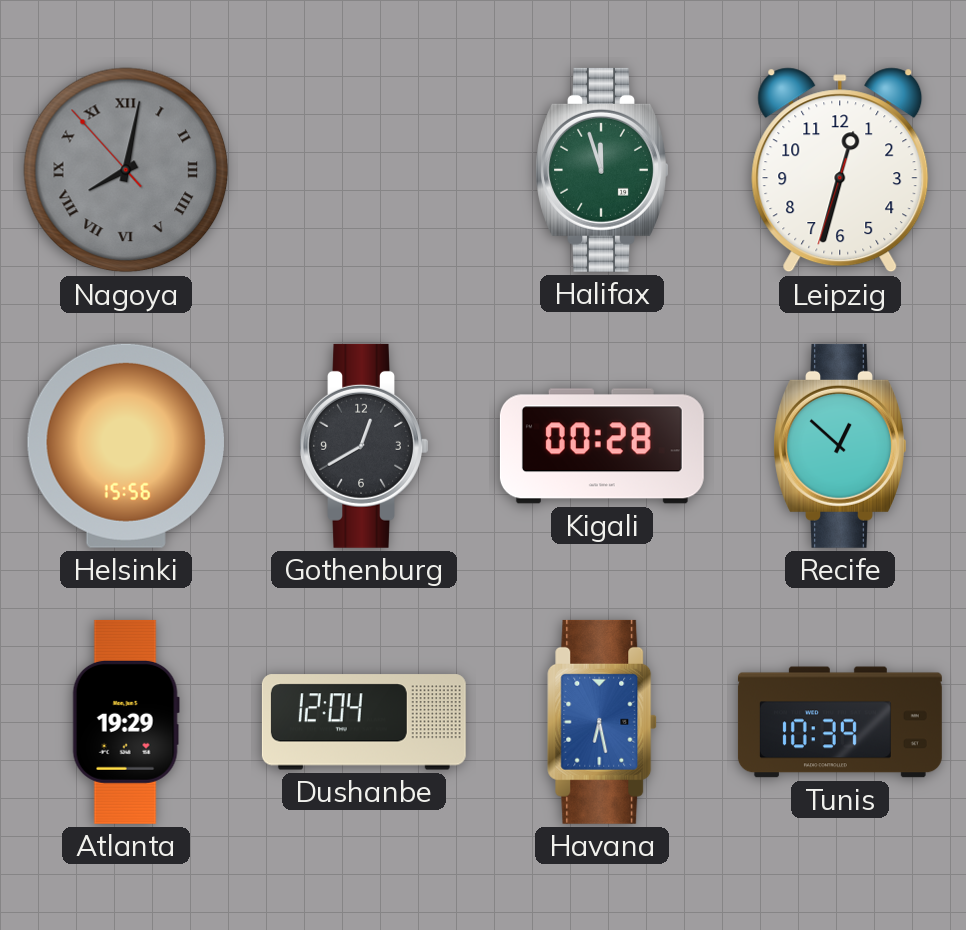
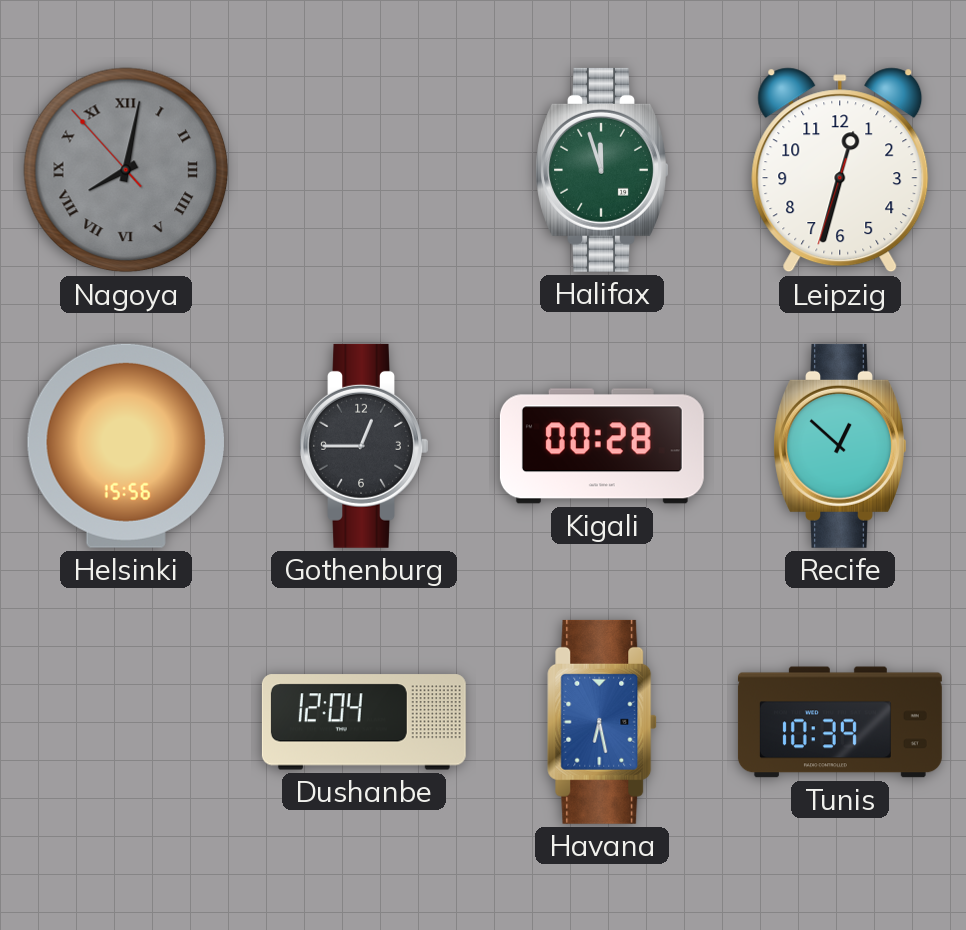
Gothenburg: 12:40 -> 12:45 (364, 446)
Atlanta: 19:29 -> none (126, 722)
